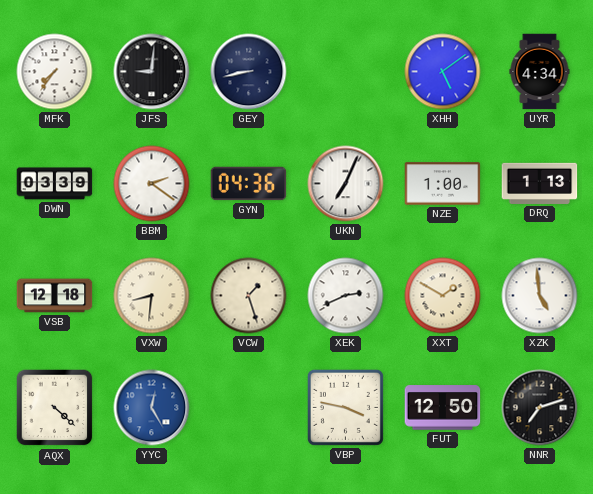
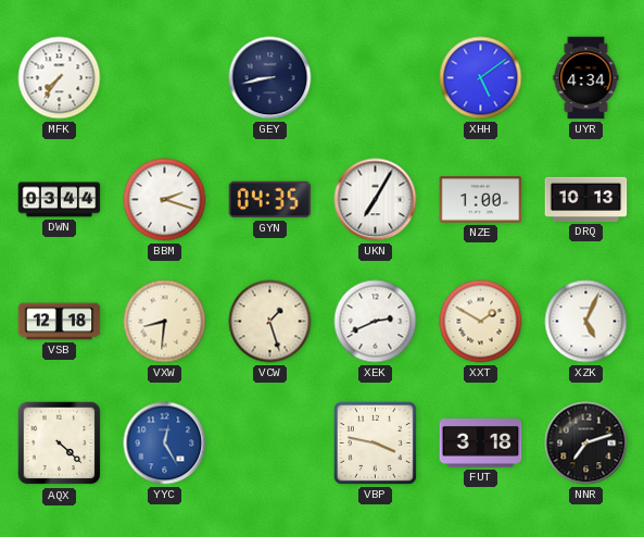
JFS: 9:01 -> none (152, 72)
DWN: 03:39 -> 03:44 (60, 200)
BBM: 2:21 -> 2:18 (165, 200)
GYN: 04:36 -> 04:35 (270, 200)
UKN: 7:04 -> 7:05 (376, 200)
DRQ: 1:13 -> 10:13 (586, 199)
XZK: 4:59 -> 5:04 (586, 322)
FUT: 12:50 -> 3:18 (481, 444)
